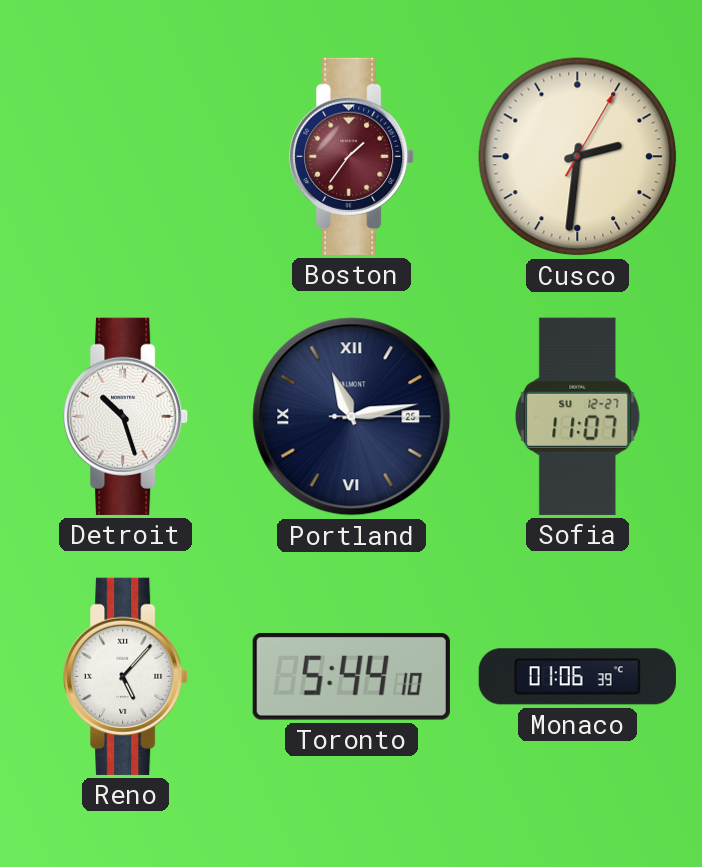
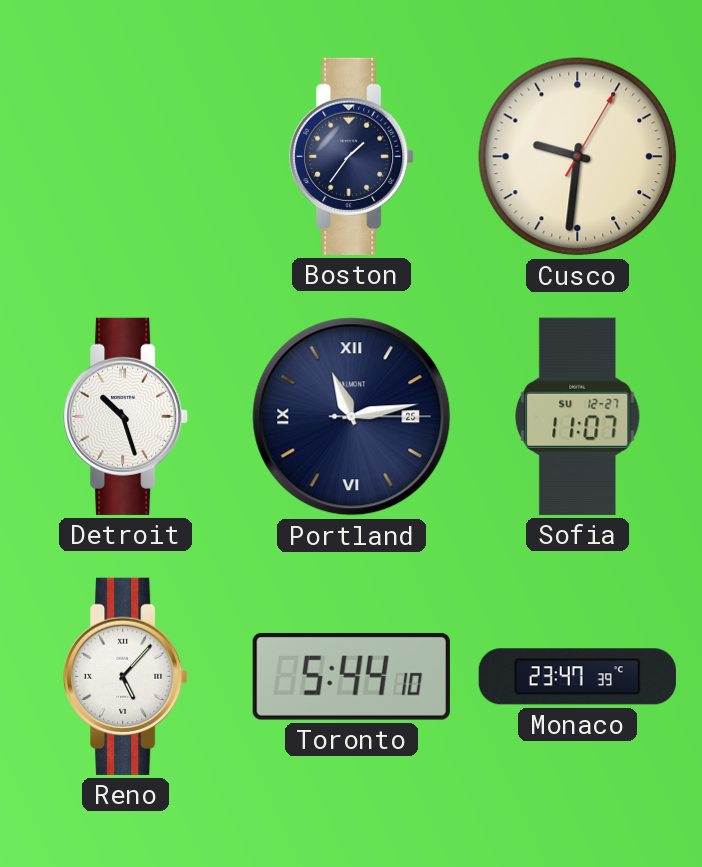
Boston dial: burgundy -> navy (352, 156)
Cusco: 2:31 -> 9:31 (578, 157)
Monaco: 01:06 -> 23:47 (577, 677)
